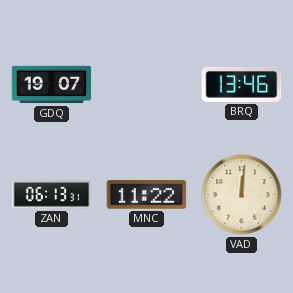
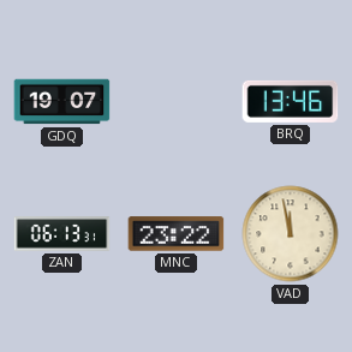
MNC: 11:22 -> 23:22 (177, 234)
VAD: 12:01 -> 11:58 (291, 234)
